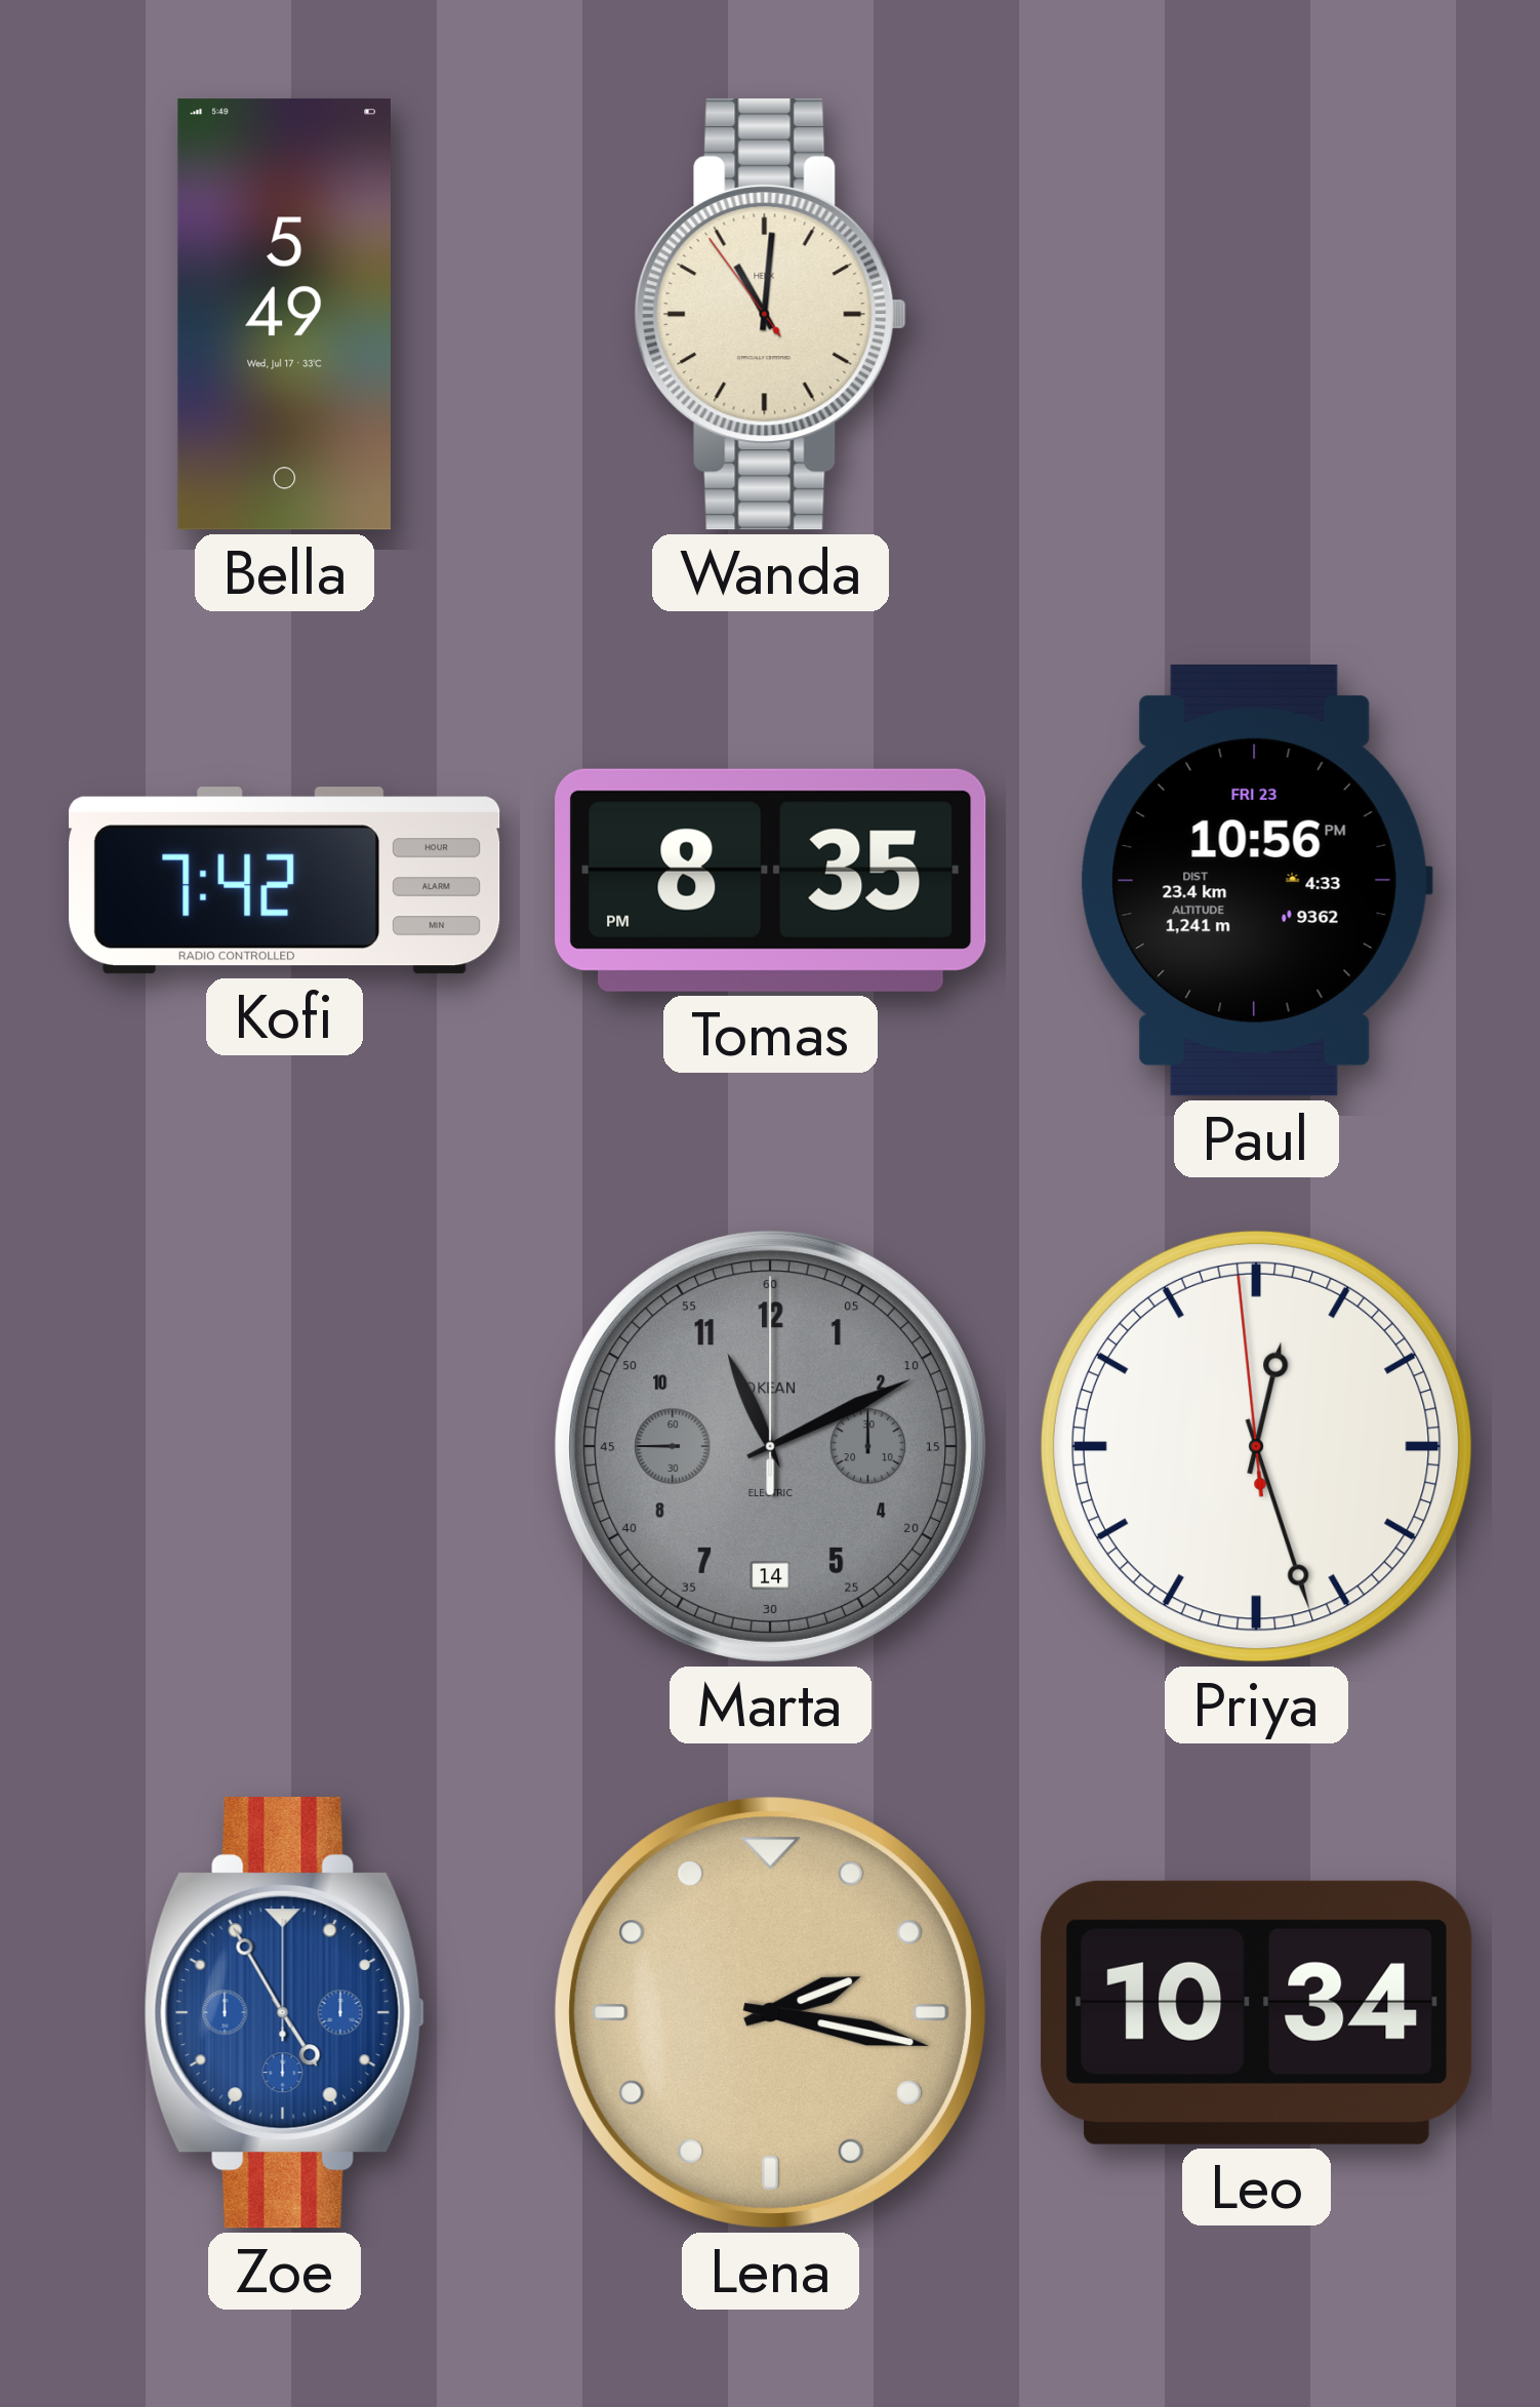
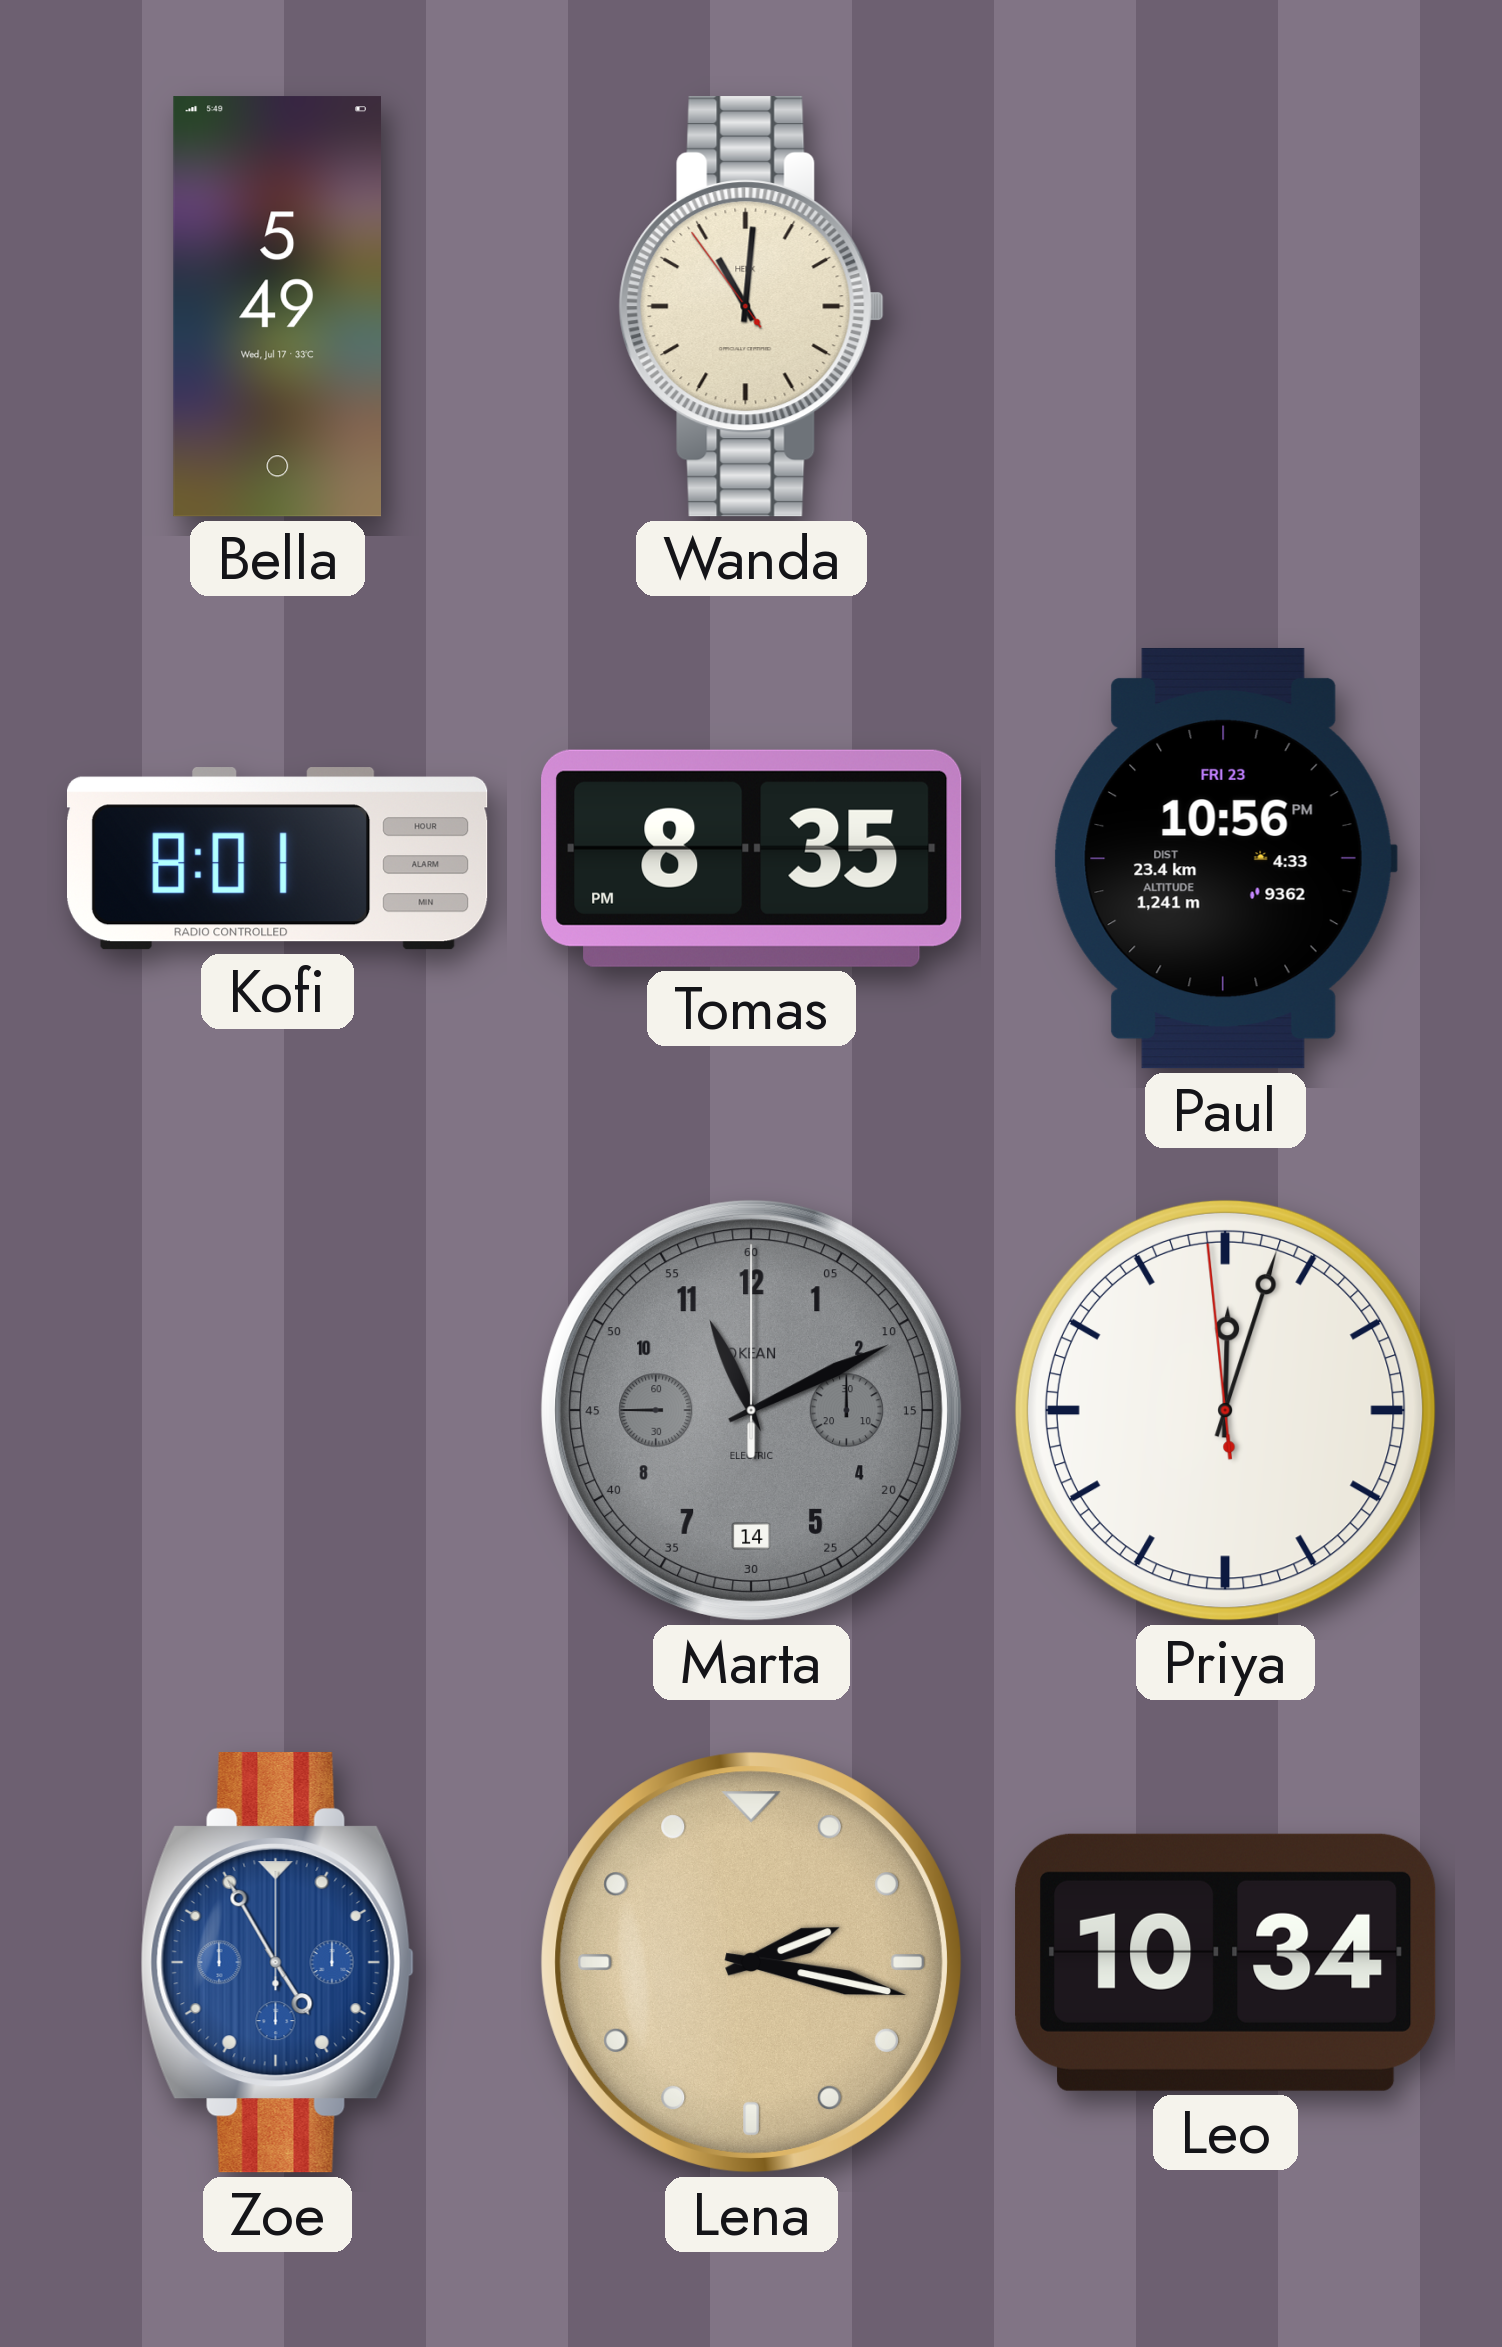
Kofi: 7:42 -> 8:01 (278, 859)
Priya: 12:26 -> 12:02 (1225, 1410)
